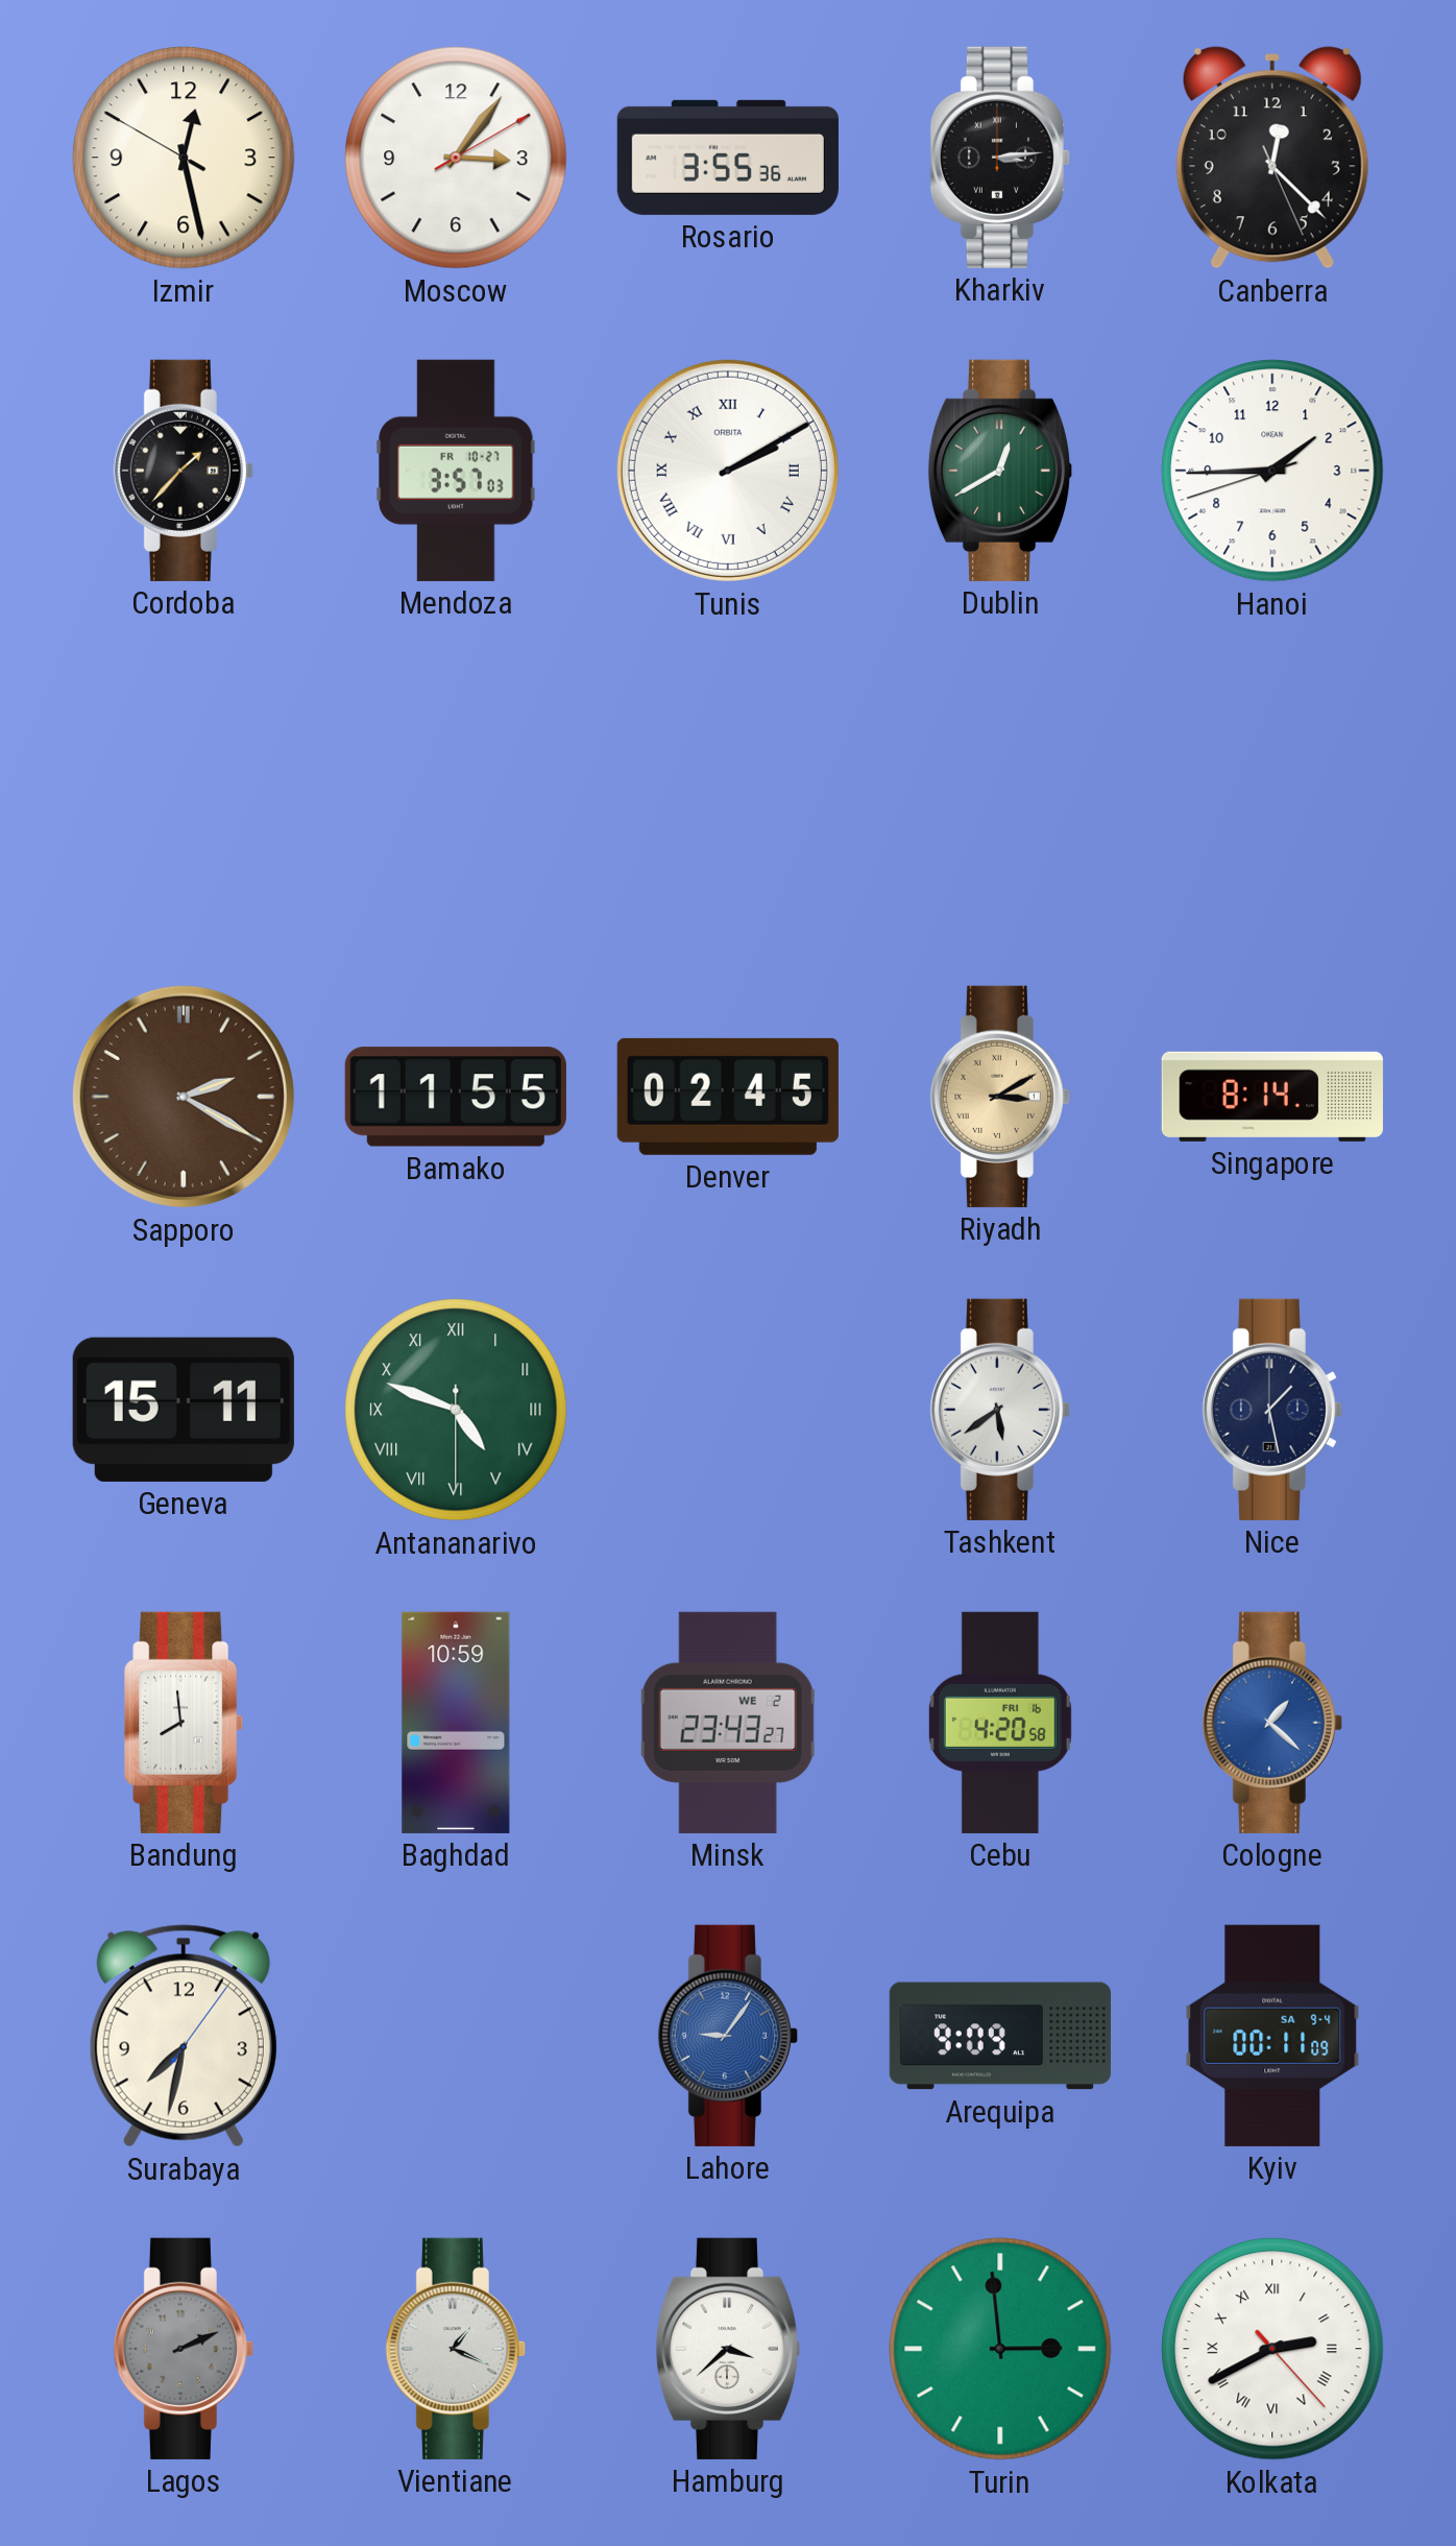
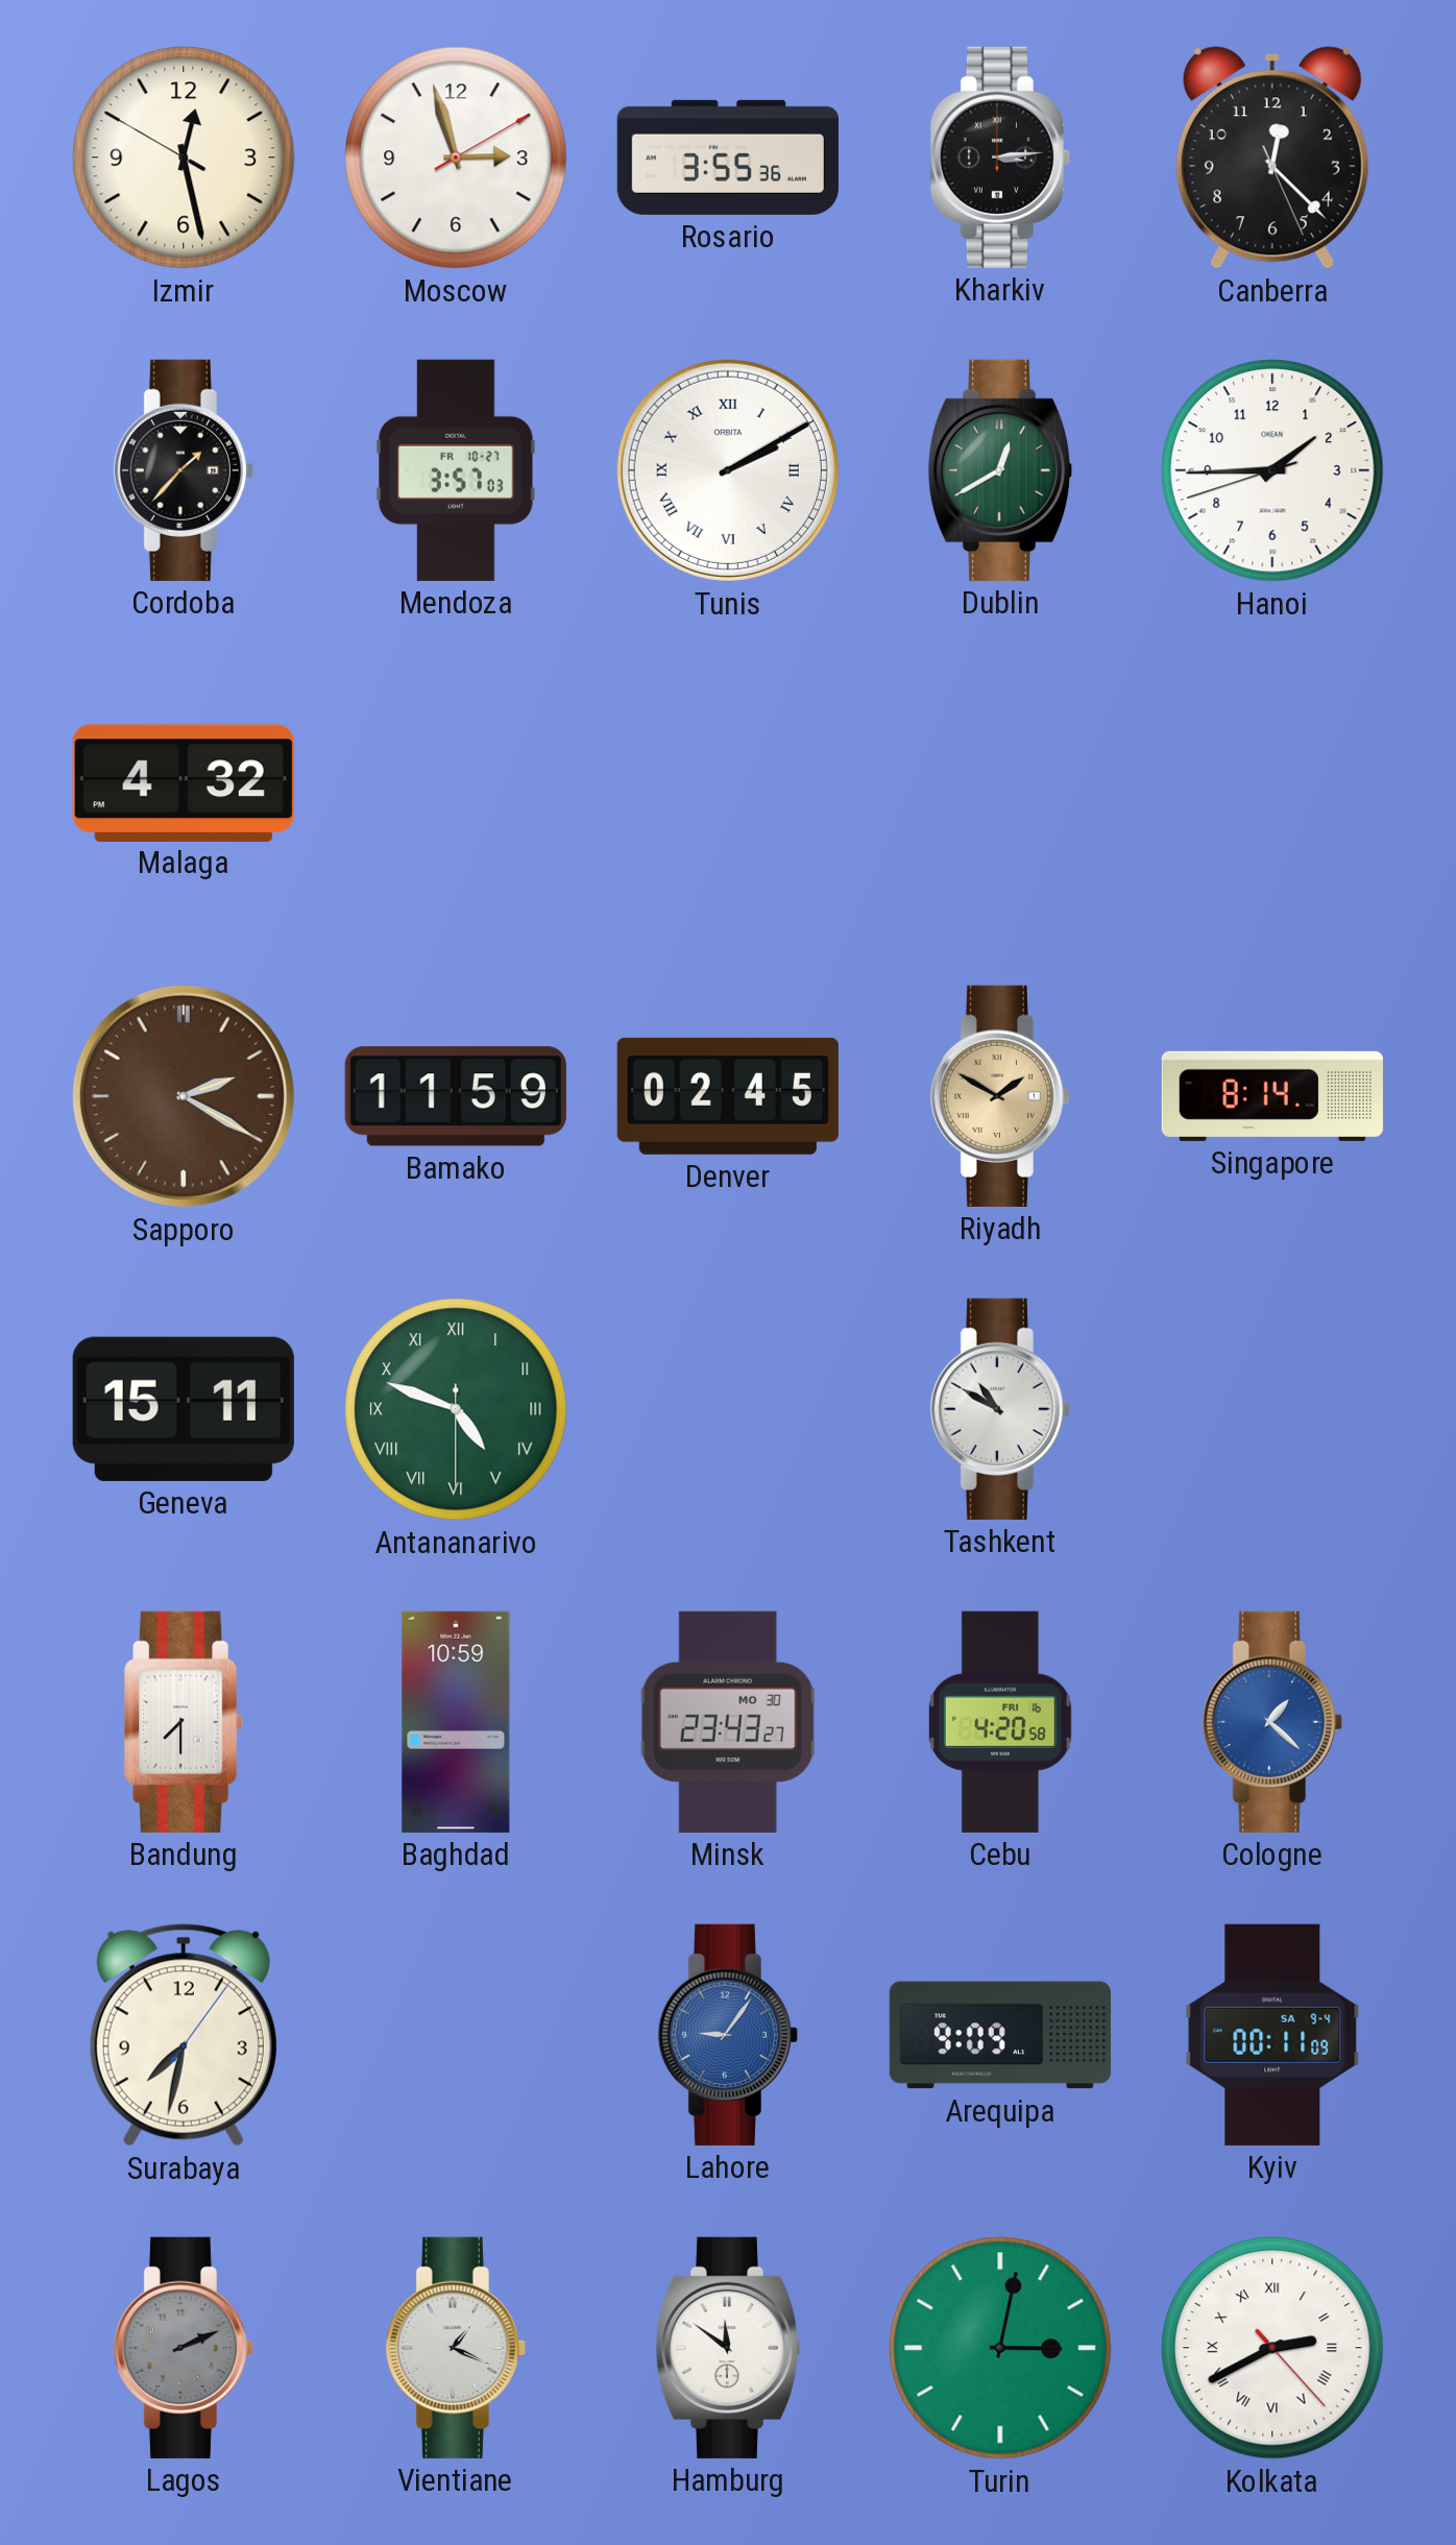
Moscow: 3:06 -> 2:57 (456, 157)
Malaga: none -> 4:32 (184, 782)
Bamako: 11:55 -> 11:59 (456, 1096)
Riyadh: 3:10 -> 1:50 (1000, 1096)
Tashkent: 5:39 -> 10:50 (1000, 1409)
Nice: 1:28 -> none (1272, 1410)
Bandung: 7:59 -> 7:30 (185, 1722)
Minsk date: WE 2 -> MO 30 (728, 1722)
Hamburg: 3:38 -> 11:51 (728, 2348)
Turin: 2:59 -> 3:02 (1000, 2348)
